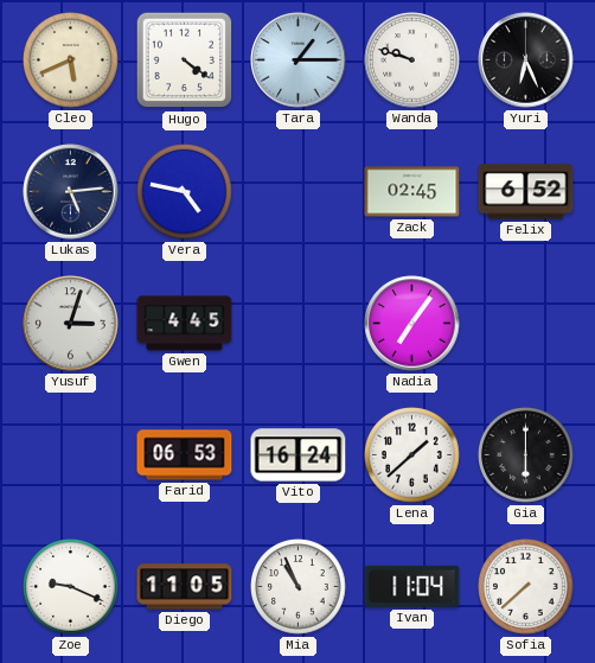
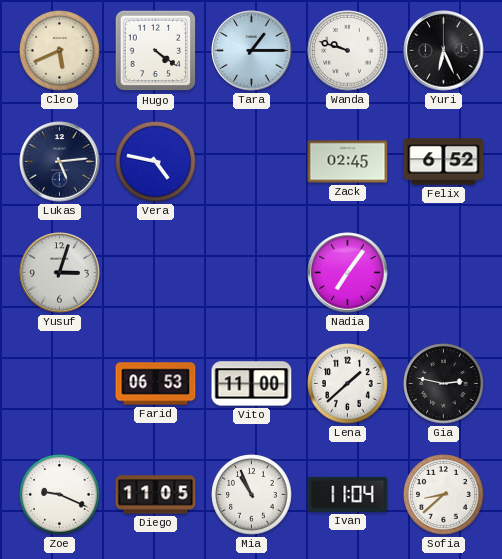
Gwen: 4:45 -> none (185, 324)
Vito: 16:24 -> 11:00 (252, 384)
Gia: 6:00 -> 2:47 (444, 384)
Sofia: 7:38 -> 8:38 (444, 495)
